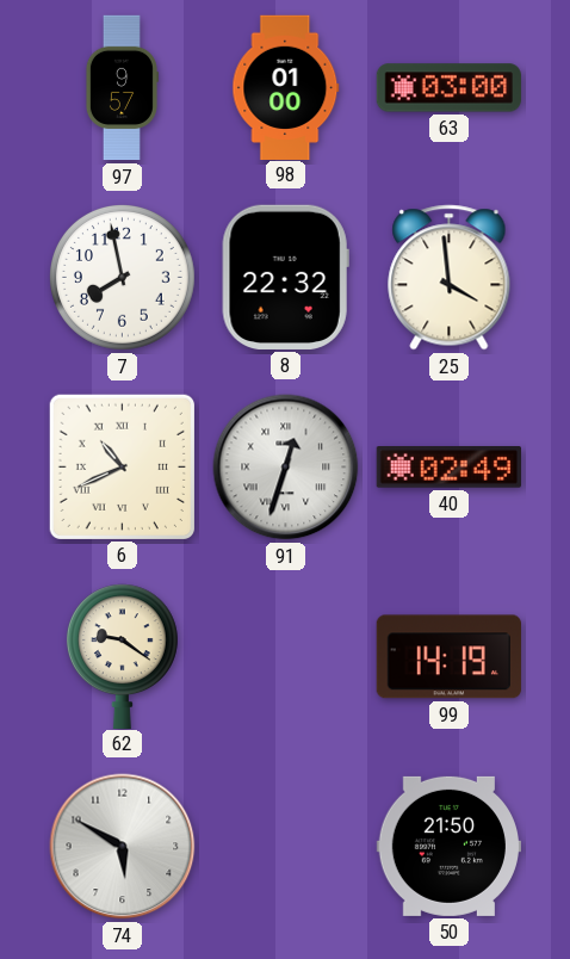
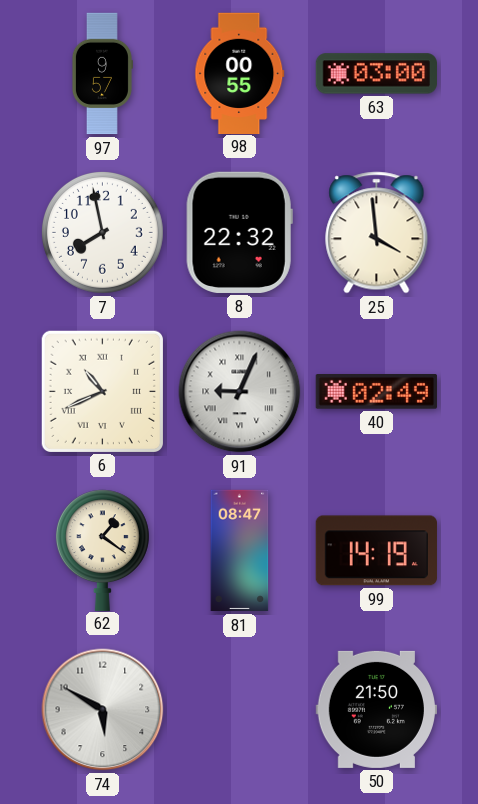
98: 01:00 -> 00:55 (240, 73)
91: 12:33 -> 9:04 (240, 392)
62: 9:21 -> 1:21 (102, 550)
81: none -> 08:47 (240, 551)
